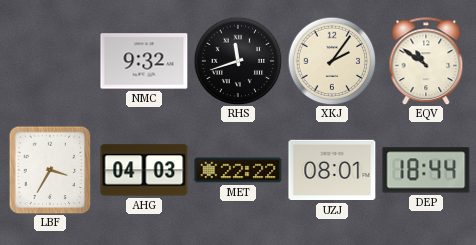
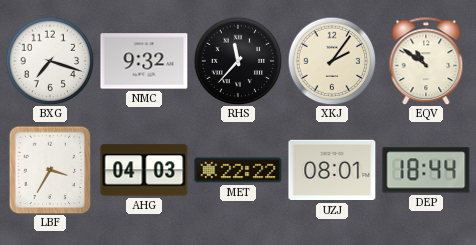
BXG: none -> 7:18 (50, 61)
RHS: 11:42 -> 11:37 (238, 61)
